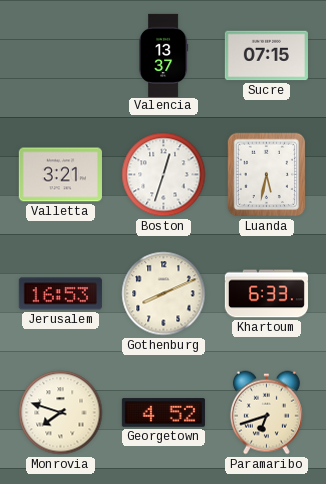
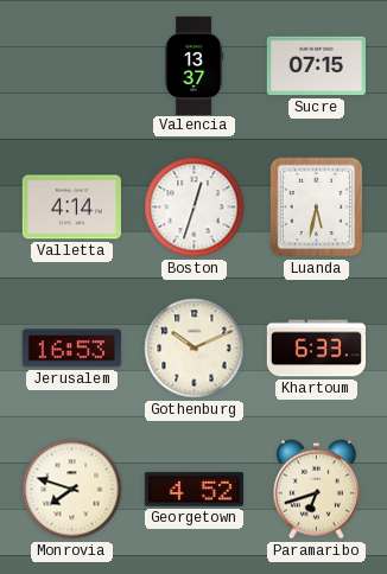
Valletta: 3:21 -> 4:14 (71, 208)
Gothenburg: 8:11 -> 10:11 (195, 349)
